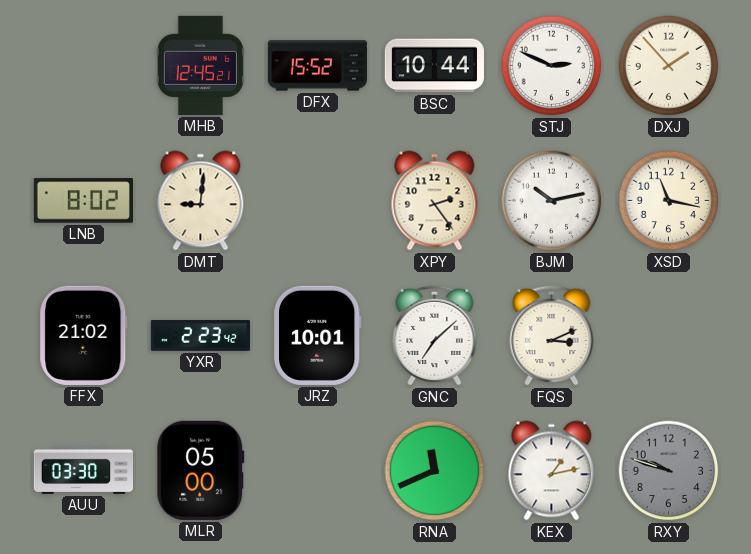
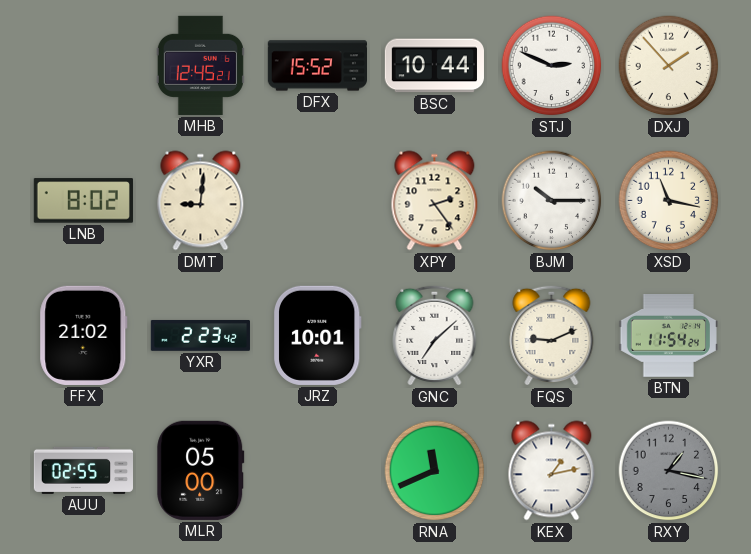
BJM: 10:13 -> 10:15 (552, 201)
FQS: 3:11 -> 9:11 (552, 335)
BTN: none -> 11:54 (668, 336)
AUU: 03:30 -> 02:55 (84, 470)
RXY: 9:48 -> 1:17 (669, 471)
